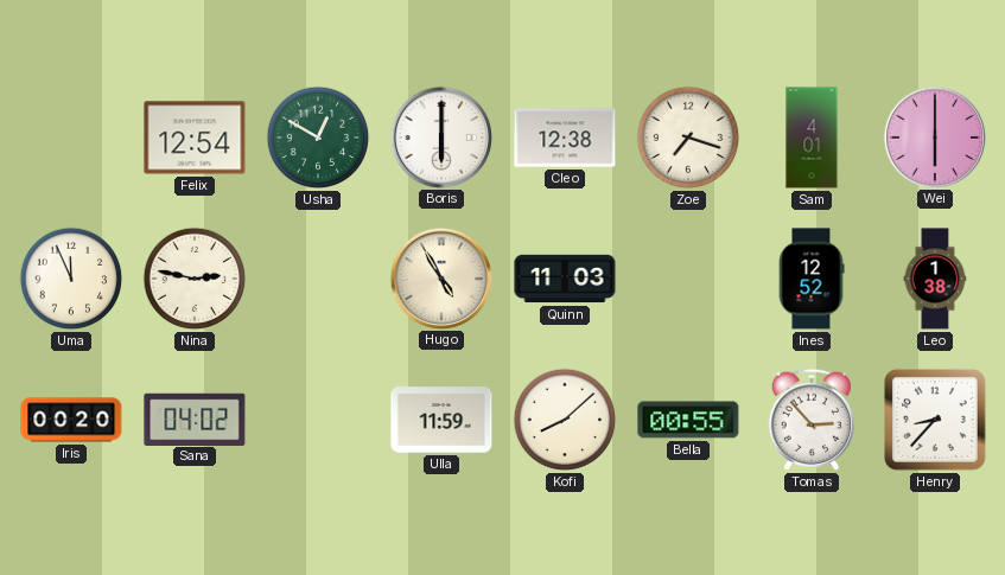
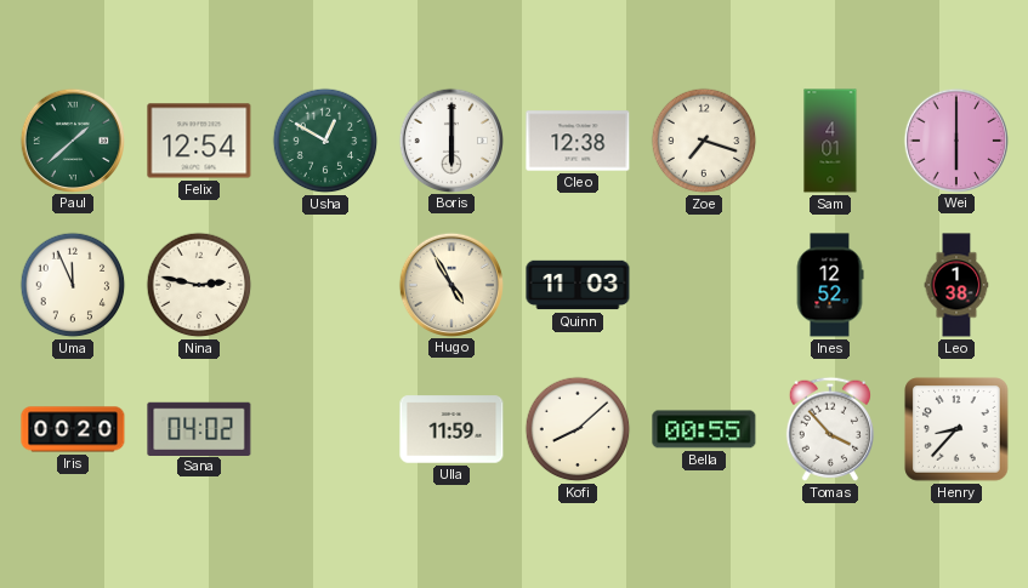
Paul: none -> 1:38 (72, 139)
Tomas: 2:53 -> 3:53 (830, 429)
